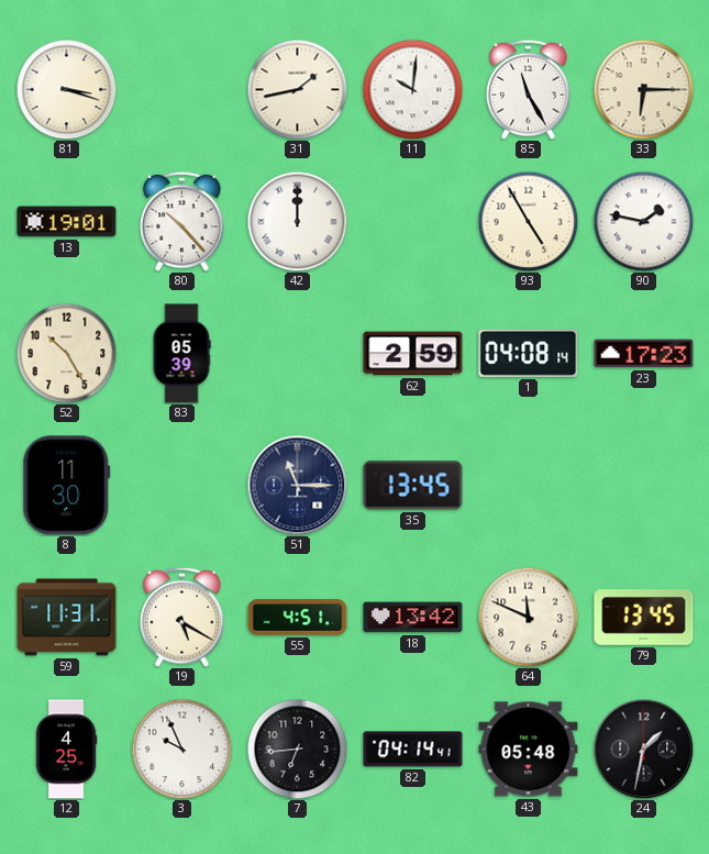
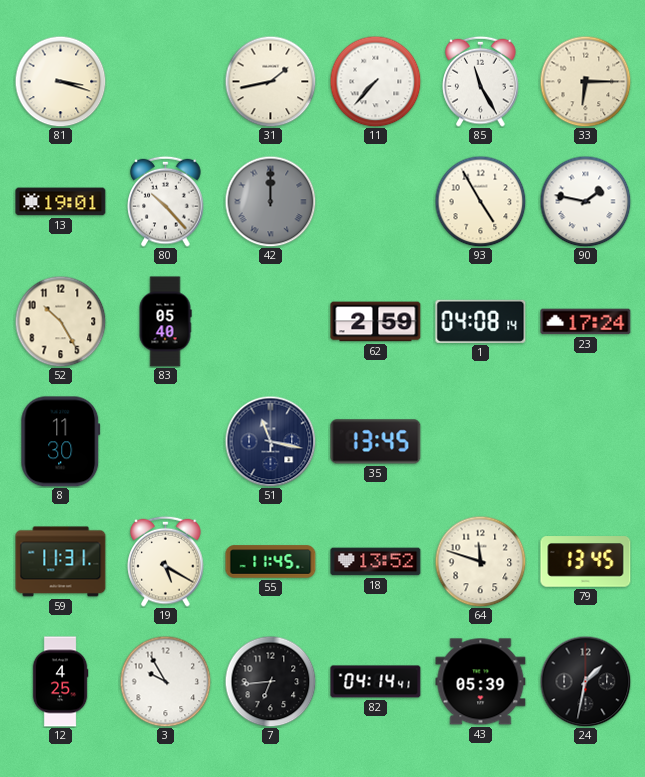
11: 10:01 -> 7:37 (375, 81)
42 dial: white -> grey (270, 201)
83: 05:39 -> 05:40 (165, 322)
23: 17:23 -> 17:24 (586, 322)
51: 11:15 -> 11:17 (270, 441)
55: 4:51 -> 11:45 (271, 562)
18: 13:42 -> 13:52 (376, 562)
64: 11:49 -> 11:48 (480, 561)
3: 9:56 -> 9:55 (165, 681)
43: 05:48 -> 05:39 (481, 682)
